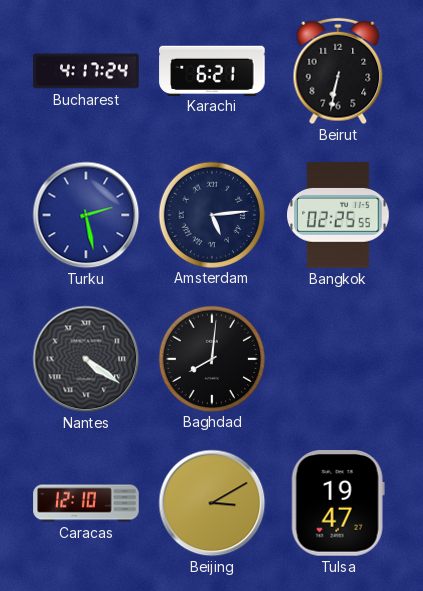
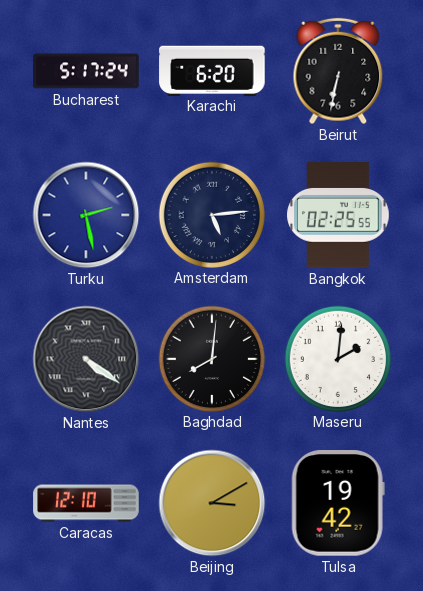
Bucharest: 4:17 -> 5:17 (86, 71)
Karachi: 6:21 -> 6:20 (212, 70)
Maseru: none -> 2:01 (337, 358)
Tulsa: 19:47 -> 19:42 (338, 503)
